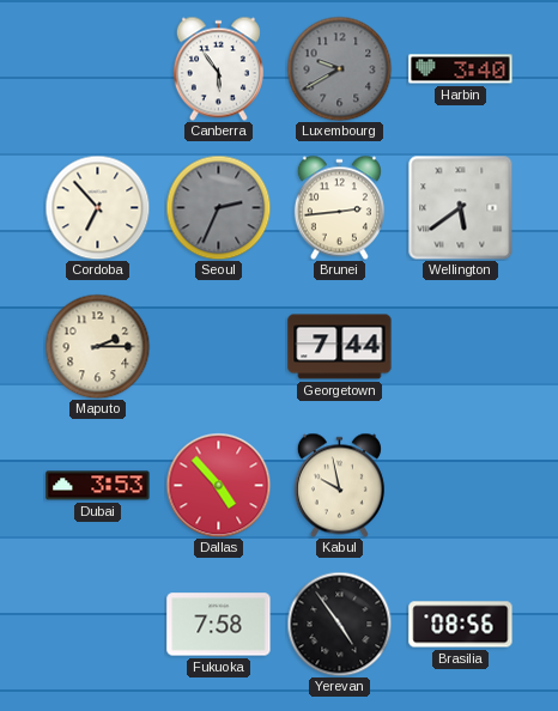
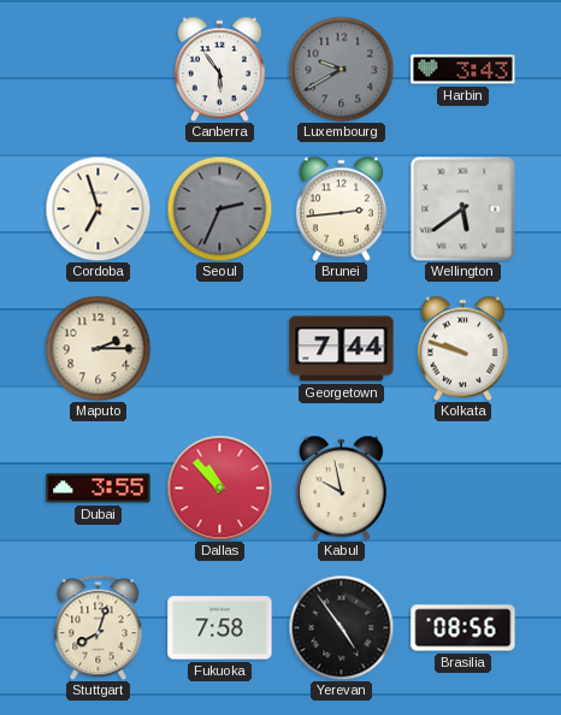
Harbin: 3:40 -> 3:43 (463, 70)
Cordoba: 6:53 -> 6:57 (98, 208)
Kolkata: none -> 9:48 (462, 348)
Dubai: 3:53 -> 3:55 (99, 489)
Dallas: 4:53 -> 10:53 (219, 487)
Stuttgart: none -> 8:03 (99, 627)
